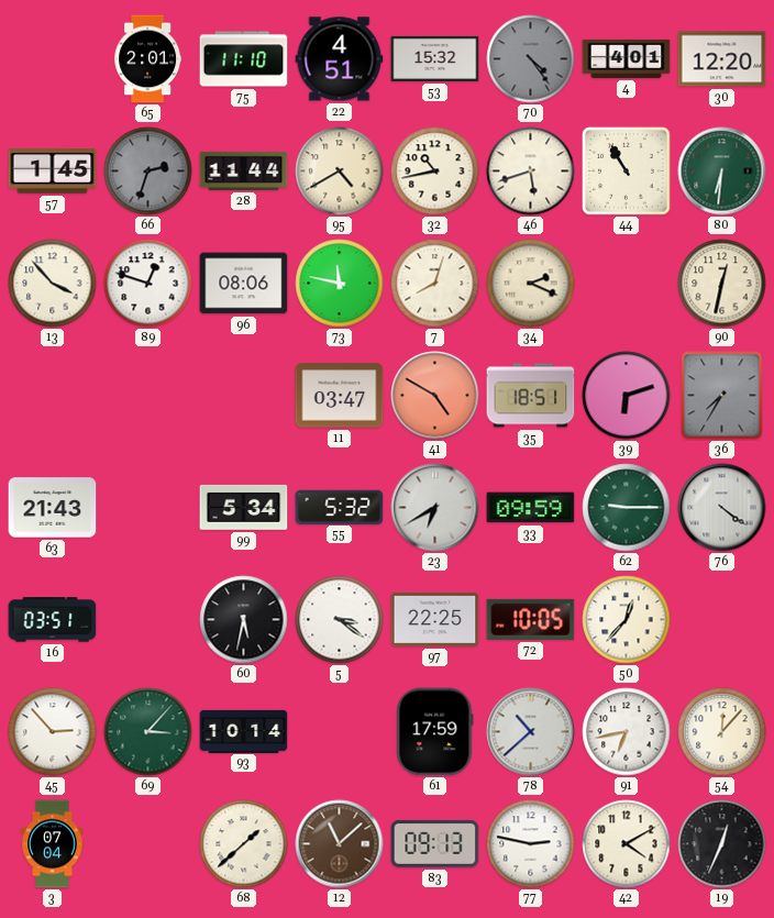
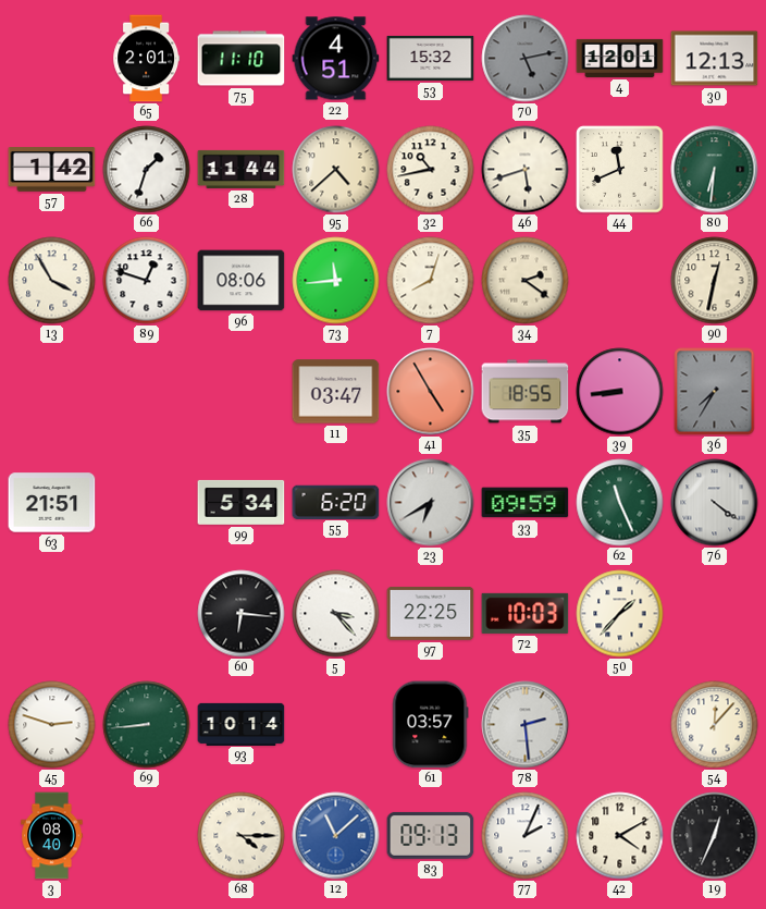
70: 4:24 -> 5:13 (526, 59)
4: 4:01 -> 12:01 (620, 58)
30: 12:20 -> 12:13 (715, 59)
57: 1:45 -> 1:42 (52, 170)
66: 2:33 -> 1:33 (147, 170)
66 dial: grey -> white (147, 170)
95: 4:40 -> 4:38 (336, 170)
44: 10:55 -> 11:41 (620, 170)
13: 3:53 -> 3:55 (52, 281)
73: 11:47 -> 11:44 (336, 281)
34: 2:19 -> 2:21 (526, 281)
41: 4:50 -> 4:55 (431, 392)
35: 18:51 -> 18:55 (526, 392)
39: 6:12 -> 8:44 (620, 392)
63: 21:43 -> 21:51 (52, 503)
55: 5:32 -> 6:20 (336, 502)
62: 9:15 -> 11:26 (620, 503)
16: 03:51 -> none (53, 620)
60: 5:32 -> 6:16 (242, 614)
5: 3:21 -> 3:23 (336, 614)
72: 10:05 -> 10:03 (526, 613)
50: 12:37 -> 1:37 (620, 614)
45: 2:53 -> 2:48 (52, 725)
69: 3:07 -> 8:44 (147, 725)
61: 17:59 -> 03:57 (431, 725)
78: 10:38 -> 2:29 (526, 725)
91: 6:43 -> none (627, 732)
3: 07:04 -> 08:40 (52, 836)
68: 1:38 -> 4:15 (242, 836)
12 dial: brown -> blue (336, 836)
77: 2:47 -> 2:04 (526, 836)
